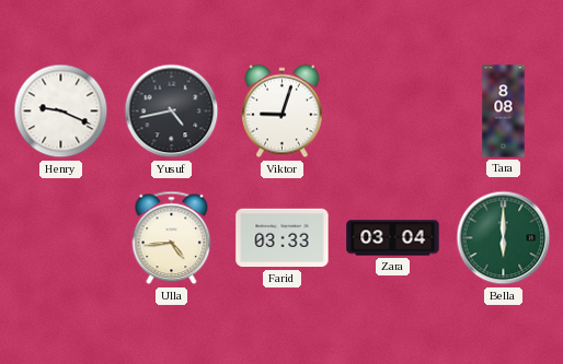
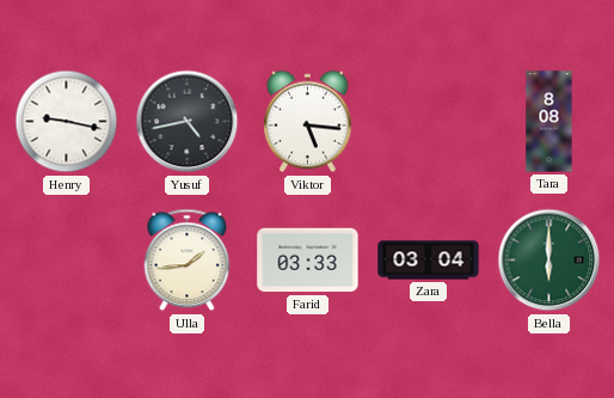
Henry: 9:19 -> 9:17 (67, 122)
Viktor: 9:03 -> 5:16 (308, 122)
Ulla: 4:44 -> 1:44 (188, 261)
